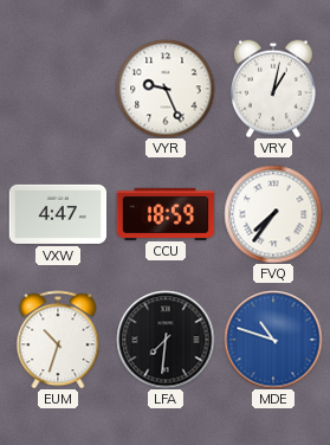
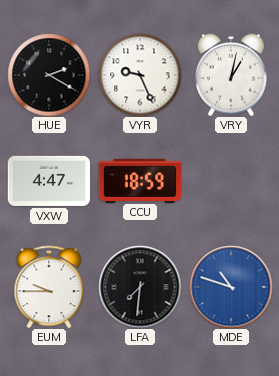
HUE: none -> 2:20 (49, 75)
FVQ: 7:36 -> none (273, 214)
EUM: 10:33 -> 9:45 (49, 287)
